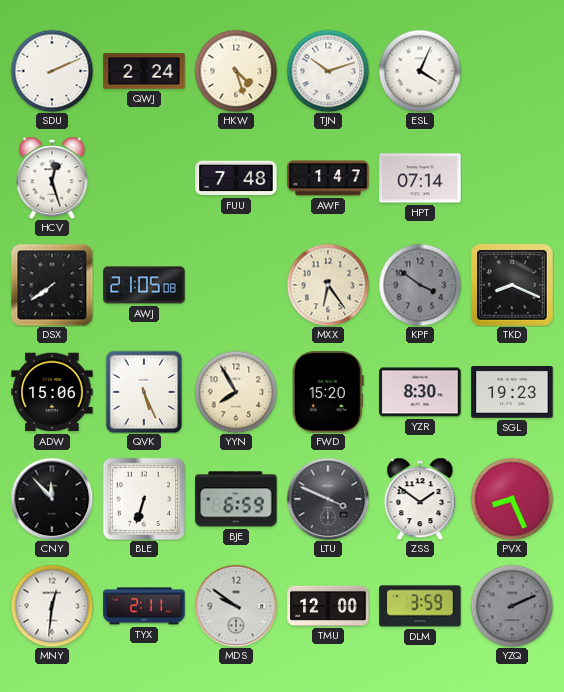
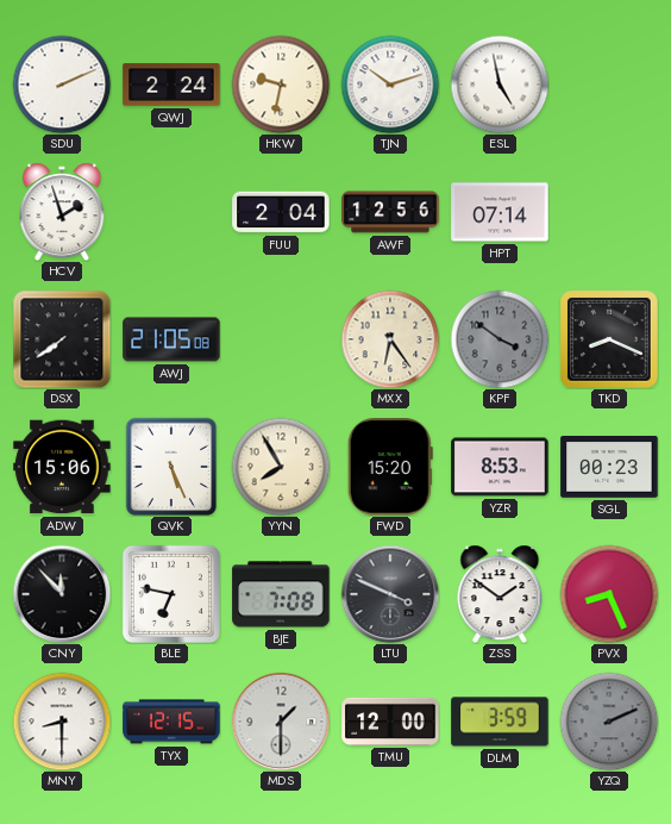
HKW: 4:27 -> 9:32 (281, 85)
ESL: 4:04 -> 4:58 (500, 85)
HCV: 12:27 -> 1:57 (62, 212)
FUU: 7:48 -> 2:04 (281, 212)
AWF: 1:47 -> 12:56 (390, 212)
YZR: 8:30 -> 8:53 (500, 467)
SGL: 19:23 -> 00:23 (609, 468)
BLE: 6:33 -> 6:47 (171, 594)
BJE: 6:59 -> 7:08 (281, 594)
MNY: 12:31 -> 8:30 (62, 722)
TYX: 2:11 -> 12:15 (171, 722)
MDS: 9:51 -> 1:30 (281, 722)
